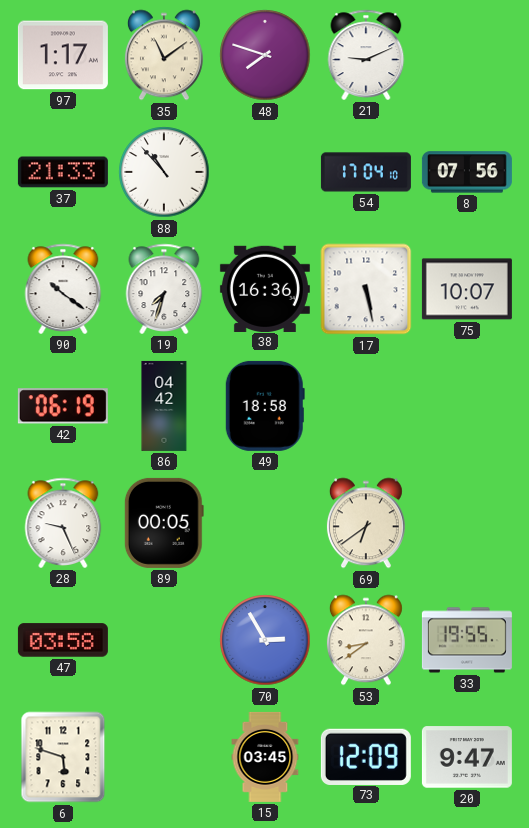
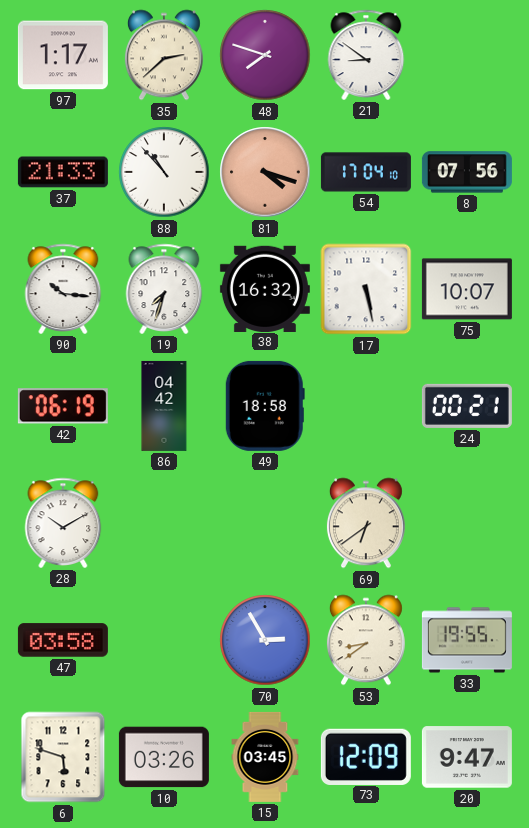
35: 11:09 -> 2:38 (164, 55)
21: 9:11 -> 8:51 (366, 55)
81: none -> 4:18 (265, 172)
90: 10:21 -> 10:16 (63, 289)
38: 16:36 -> 16:32 (265, 288)
24: none -> 00:21 (467, 406)
28: 9:26 -> 10:10 (63, 523)
89: 00:05 -> none (164, 523)
10: none -> 03:26 (164, 757)
